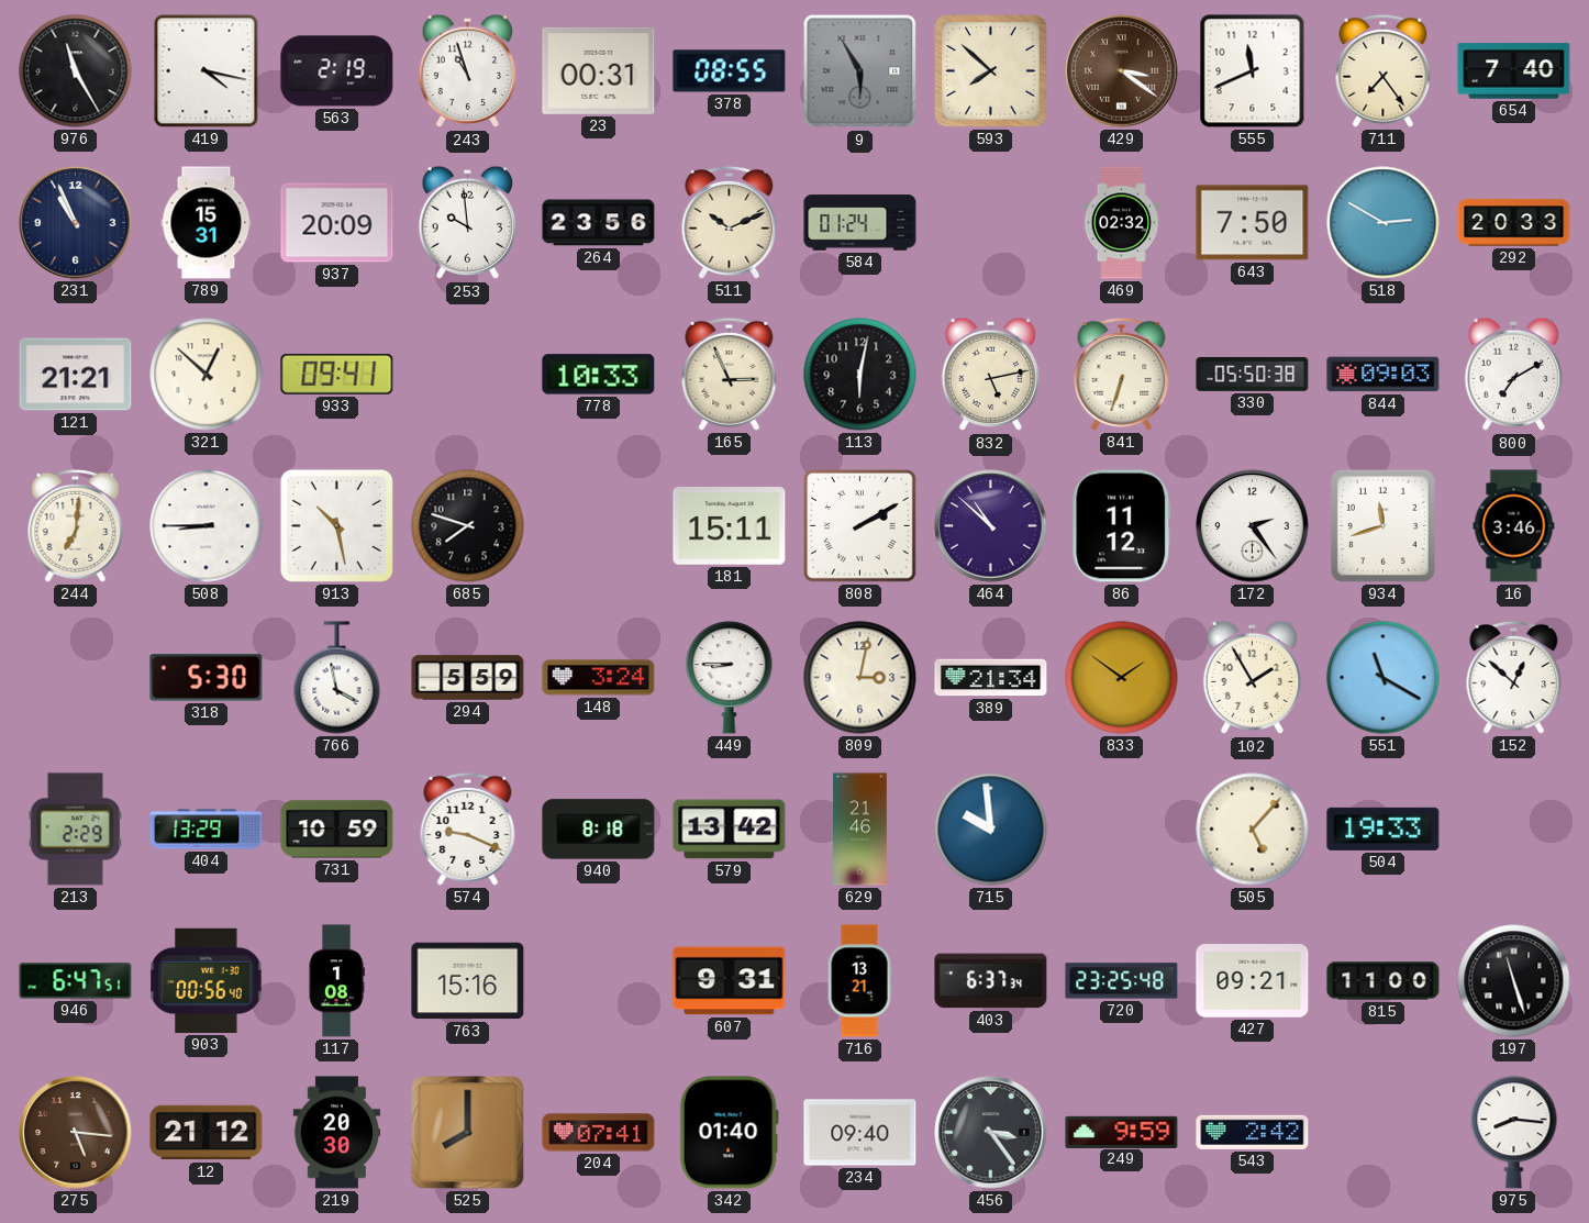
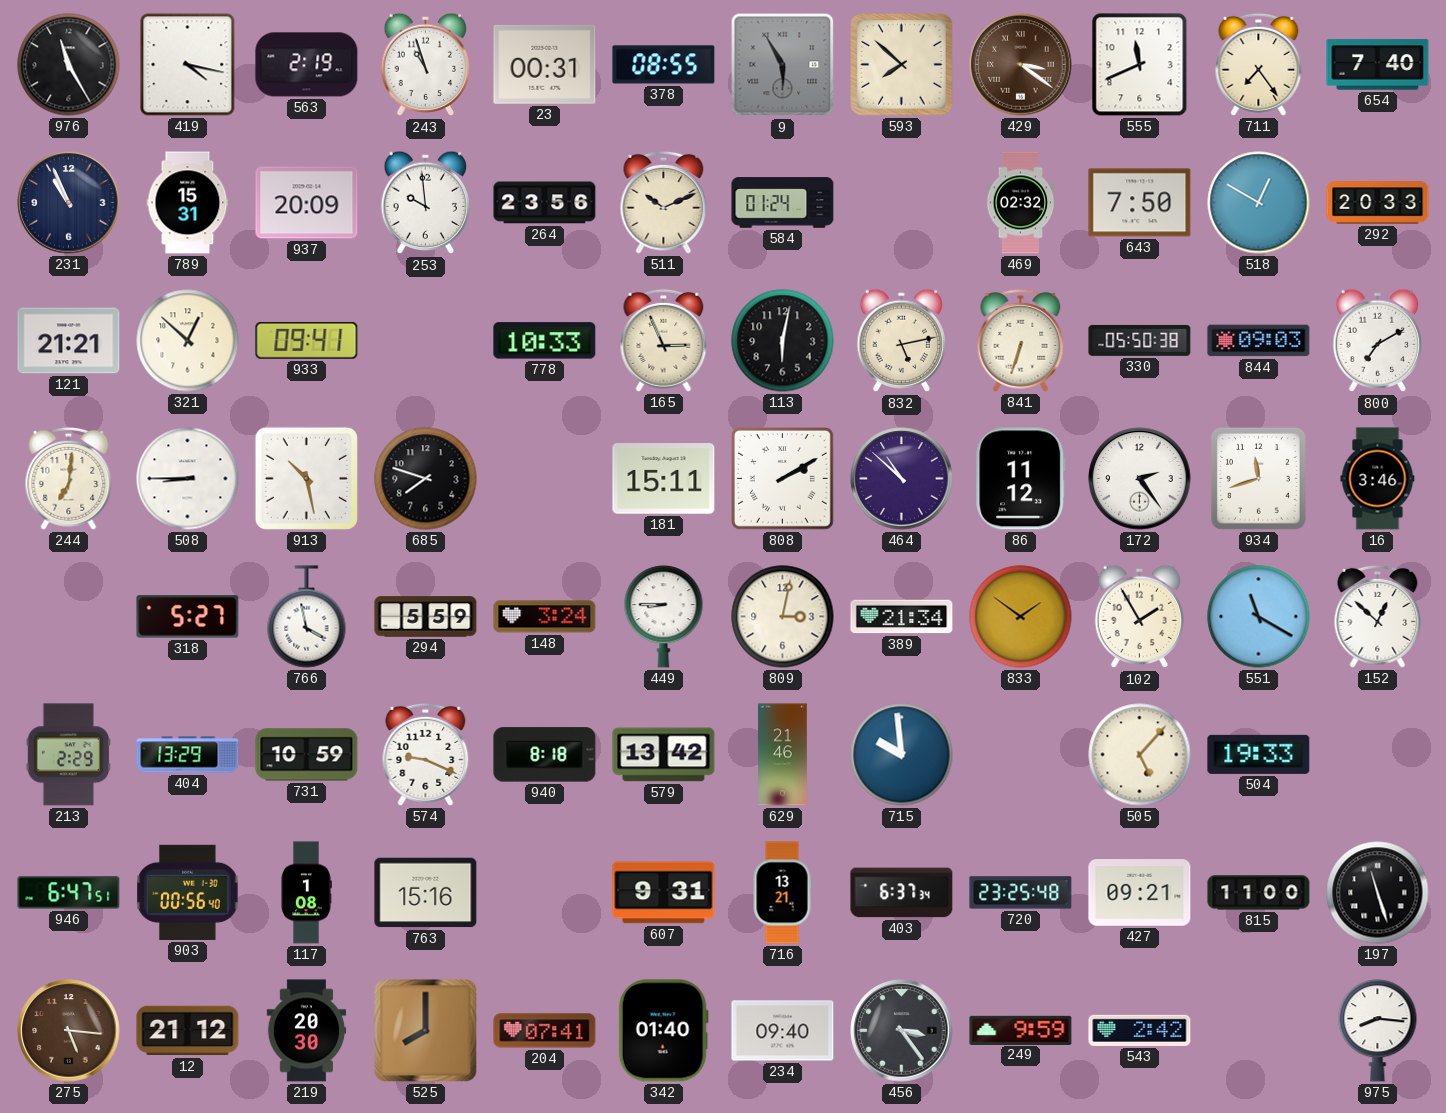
518: 2:50 -> 12:50 (1259, 203)
318: 5:30 -> 5:27 (188, 617)
